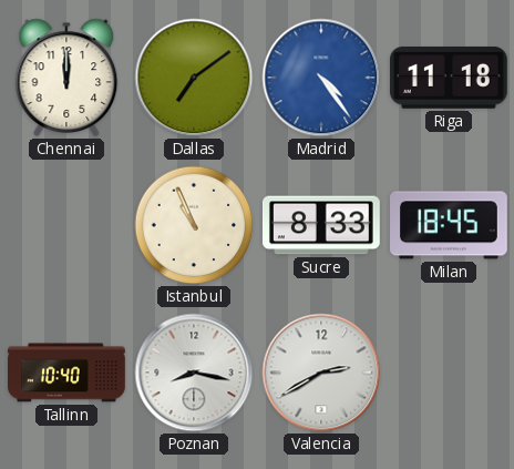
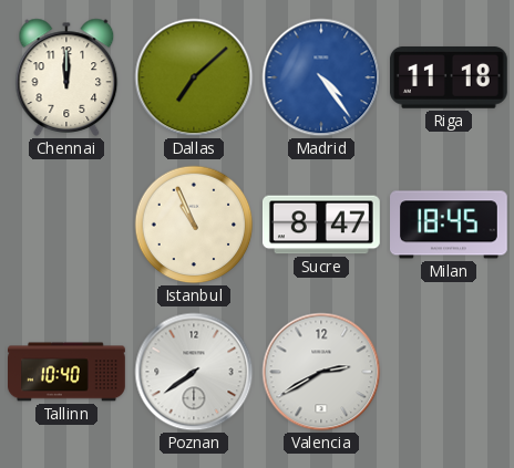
Dallas: 7:09 -> 7:08 (194, 77)
Sucre: 8:33 -> 8:47 (322, 225)
Poznan: 8:17 -> 7:39 (194, 372)
